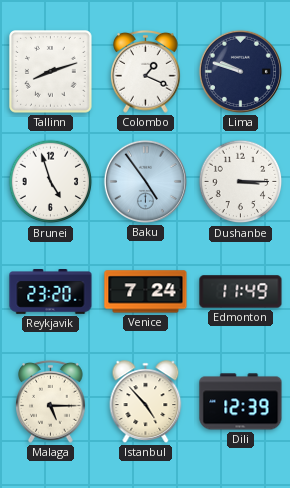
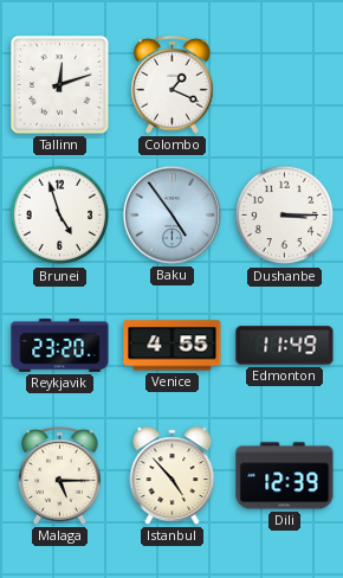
Tallinn: 8:12 -> 12:12 (60, 85)
Lima: 9:48 -> none (240, 71)
Venice: 7:24 -> 4:55 (173, 346)
